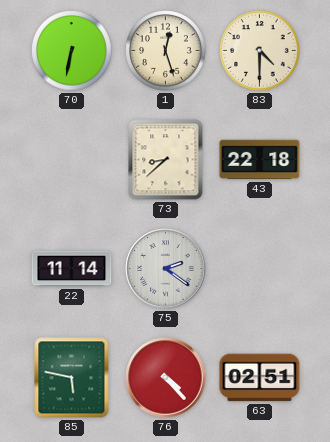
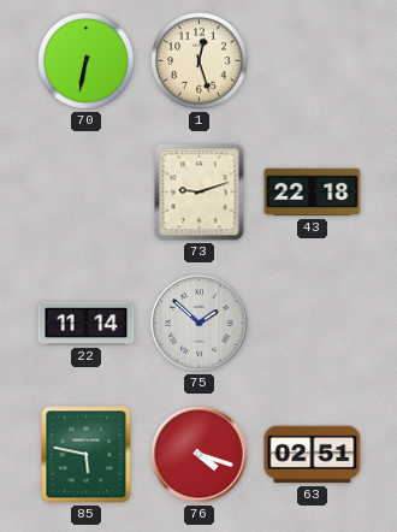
83: 4:30 -> none (260, 51)
73: 8:38 -> 9:12 (200, 193)
75: 2:21 -> 1:52 (200, 324)
76: 4:23 -> 4:18 (200, 455)
